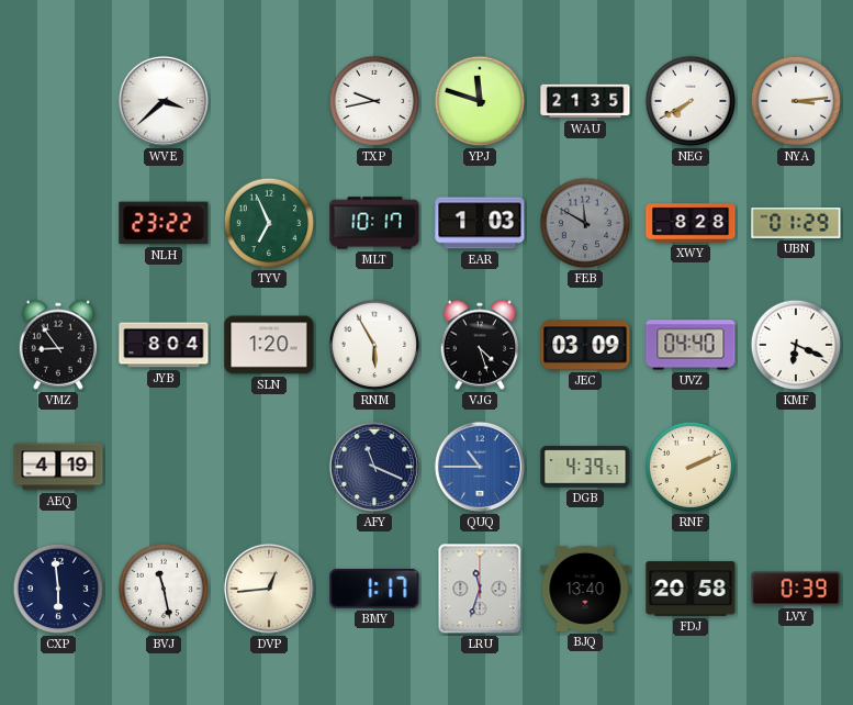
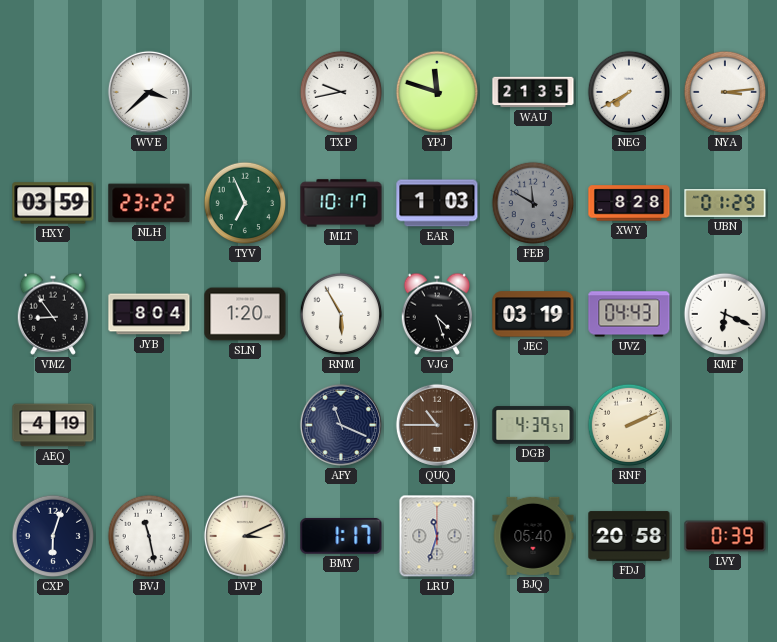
HXY: none -> 03:59 (53, 203)
JEC: 03:09 -> 03:19 (533, 314)
UVZ: 04:40 -> 04:43 (629, 314)
QUQ dial: blue -> brown (437, 425)
CXP: 5:59 -> 6:03 (53, 536)
DVP: 12:44 -> 3:11 (245, 536)
BJQ: 13:40 -> 05:40 (533, 536)
